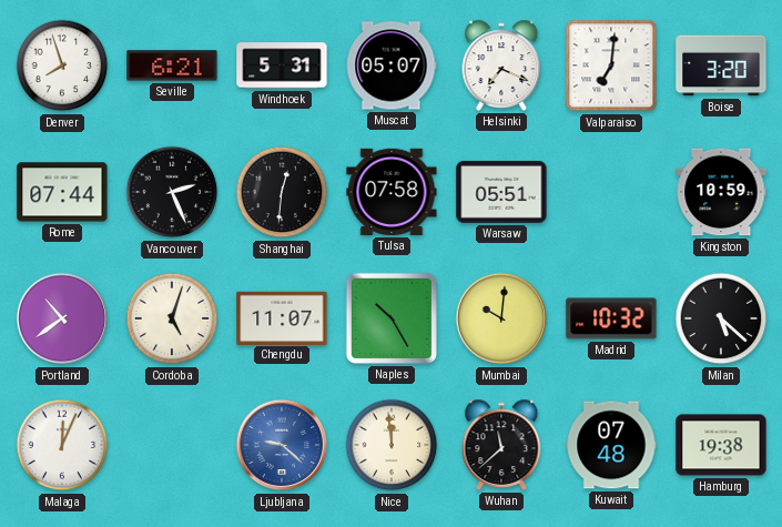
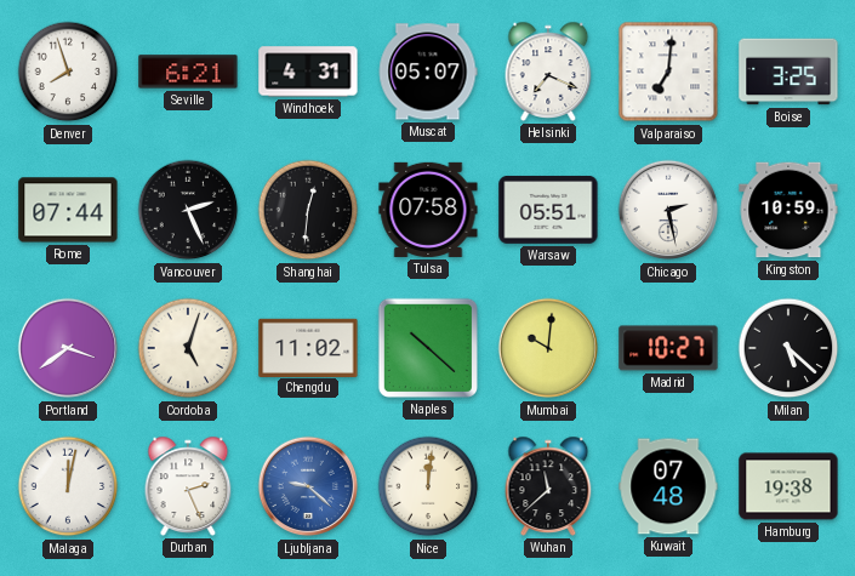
Windhoek: 5:31 -> 4:31 (308, 72)
Boise: 3:20 -> 3:25 (788, 72)
Chicago: none -> 2:28 (668, 210)
Portland: 10:39 -> 3:39 (68, 348)
Chengdu: 11:07 -> 11:02 (308, 347)
Naples: 10:25 -> 10:22 (428, 348)
Madrid: 10:32 -> 10:27 (668, 348)
Malaga: 12:04 -> 12:02 (68, 486)
Durban: none -> 2:26 (188, 486)
Nice: 11:59 -> 12:01 (428, 486)
